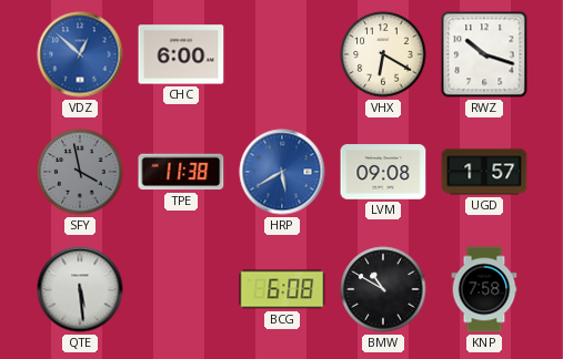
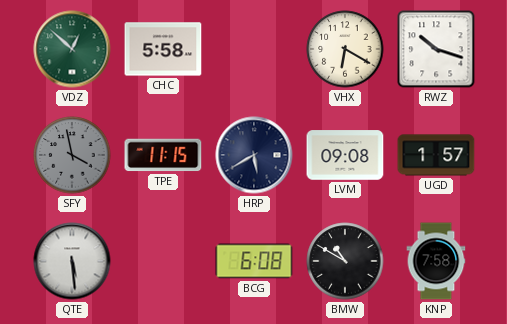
VDZ dial: blue -> green (72, 49)
CHC: 6:00 -> 5:58 (163, 49)
TPE: 11:38 -> 11:15 (163, 155)
HRP dial: blue -> navy (254, 155)
